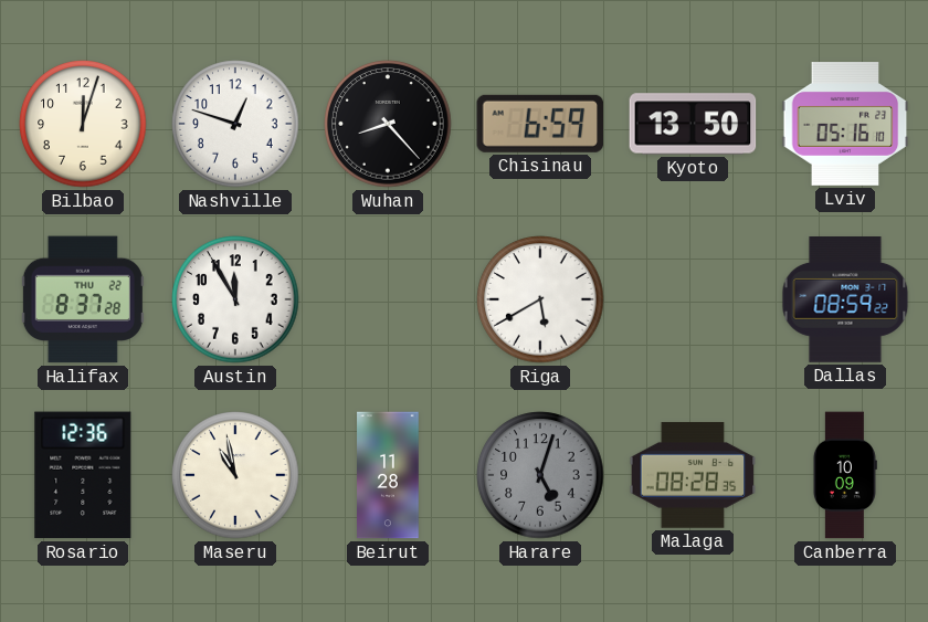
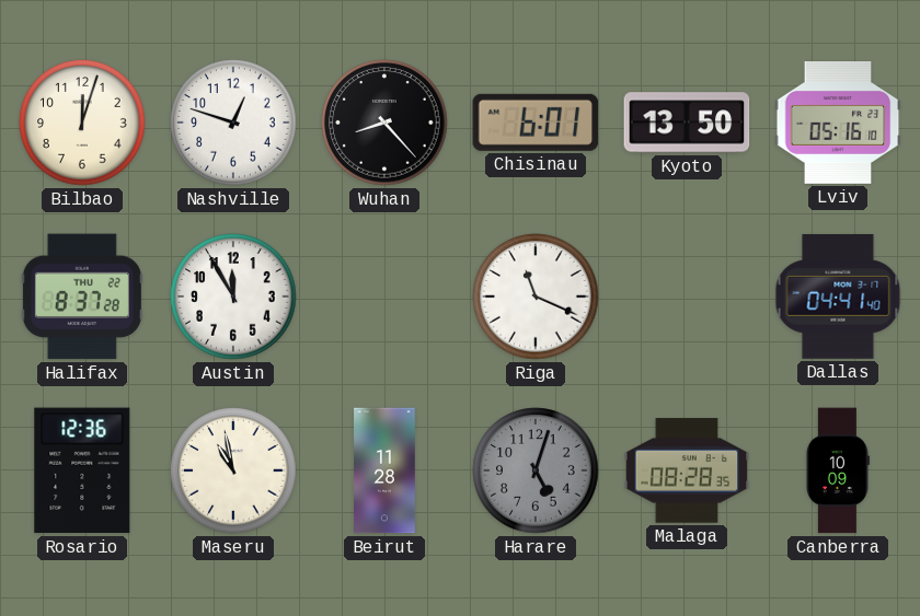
Chisinau: 6:59 -> 6:01 (536, 123)
Riga: 5:40 -> 11:19 (536, 297)
Dallas: 08:59 -> 04:41 (838, 298)
